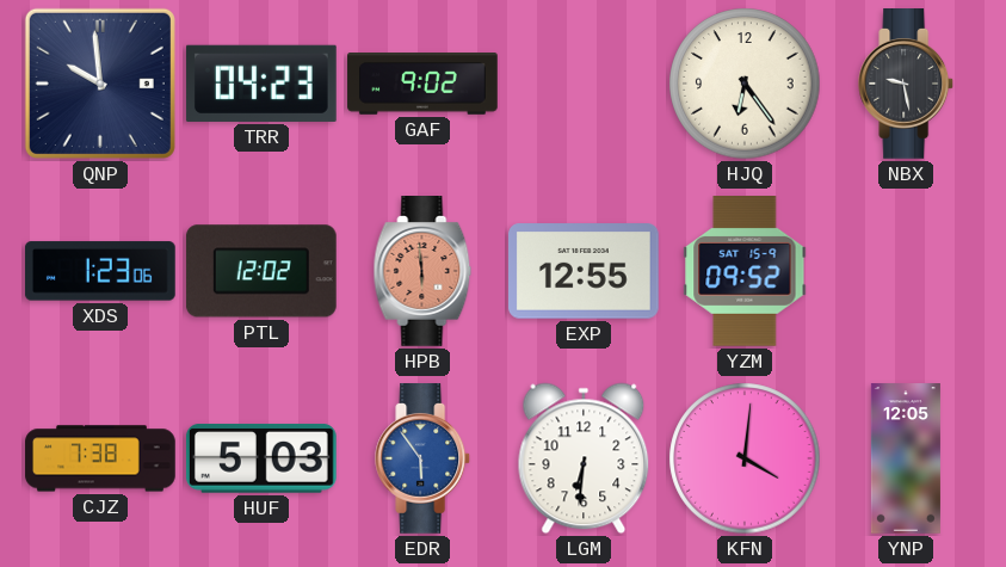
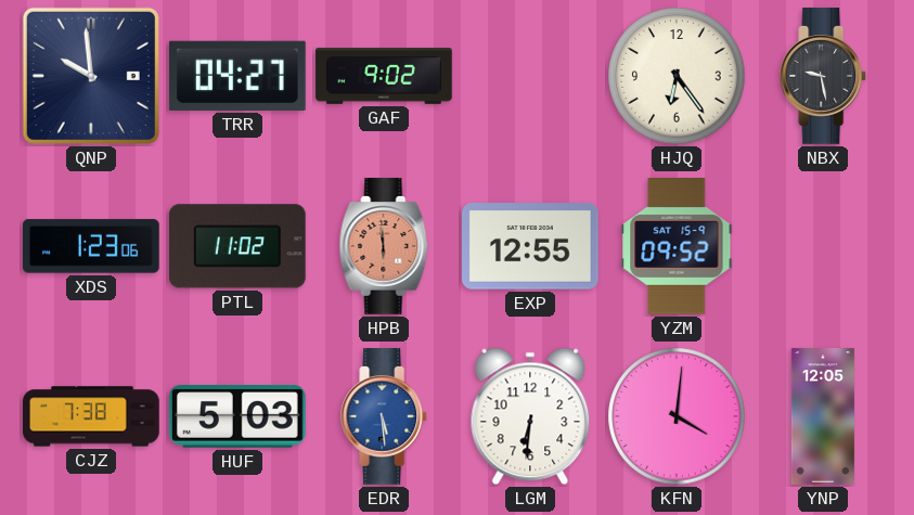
TRR: 04:23 -> 04:27 (237, 76)
PTL: 12:02 -> 11:02 (237, 246)
EDR: 5:54 -> 5:29 (385, 417)
